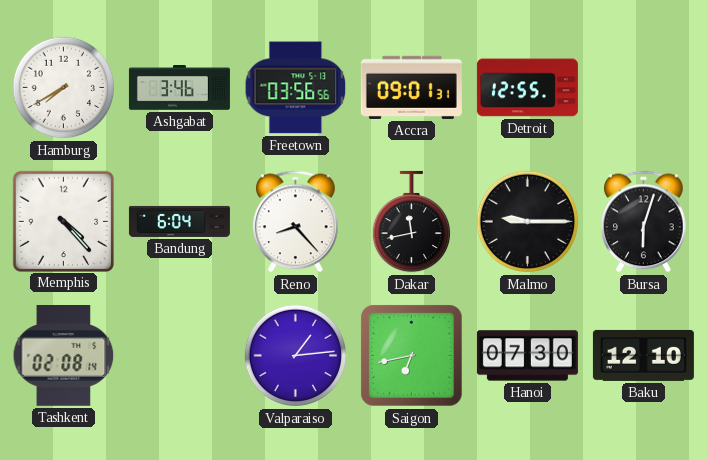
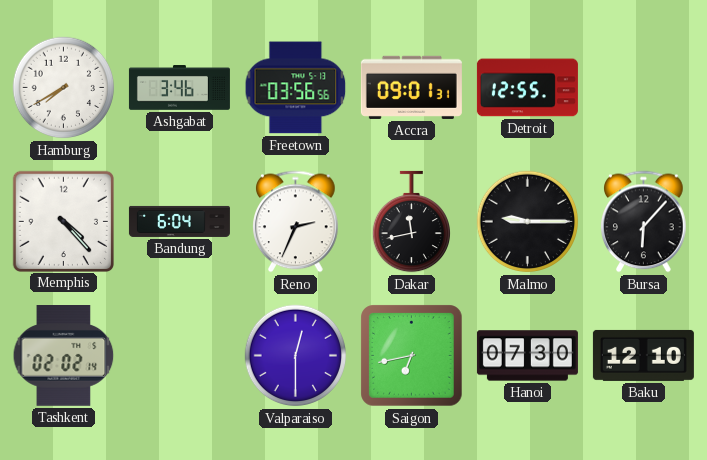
Reno: 8:23 -> 2:34 (296, 222)
Bursa: 6:03 -> 6:07 (644, 222)
Tashkent: 02:08 -> 02:02 (64, 356)
Valparaiso: 1:14 -> 12:30 (296, 356)
